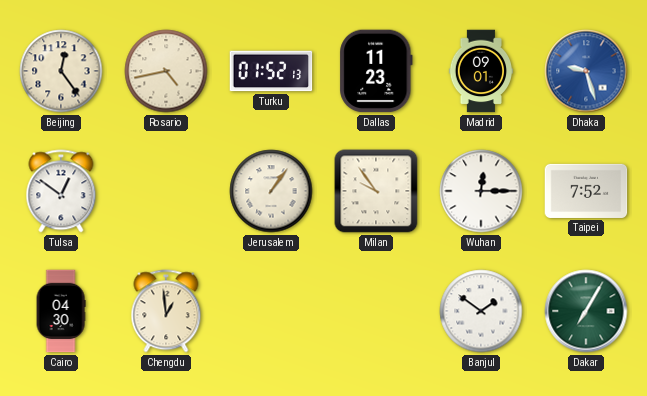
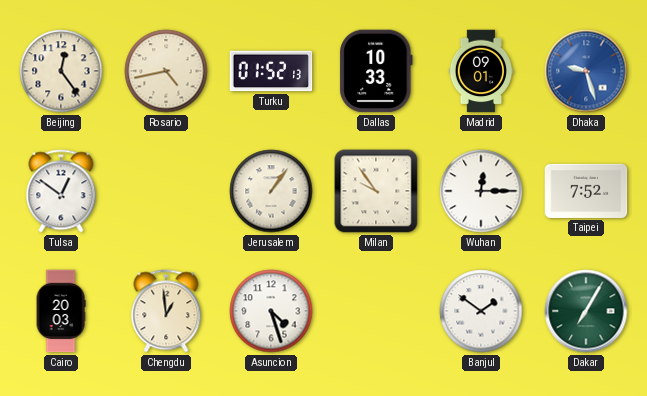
Dallas: 11:23 -> 10:33 (376, 71)
Cairo: 04:30 -> 20:03 (61, 311)
Asuncion: none -> 4:27 (271, 311)
